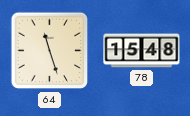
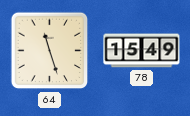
78: 15:48 -> 15:49 (142, 51)
